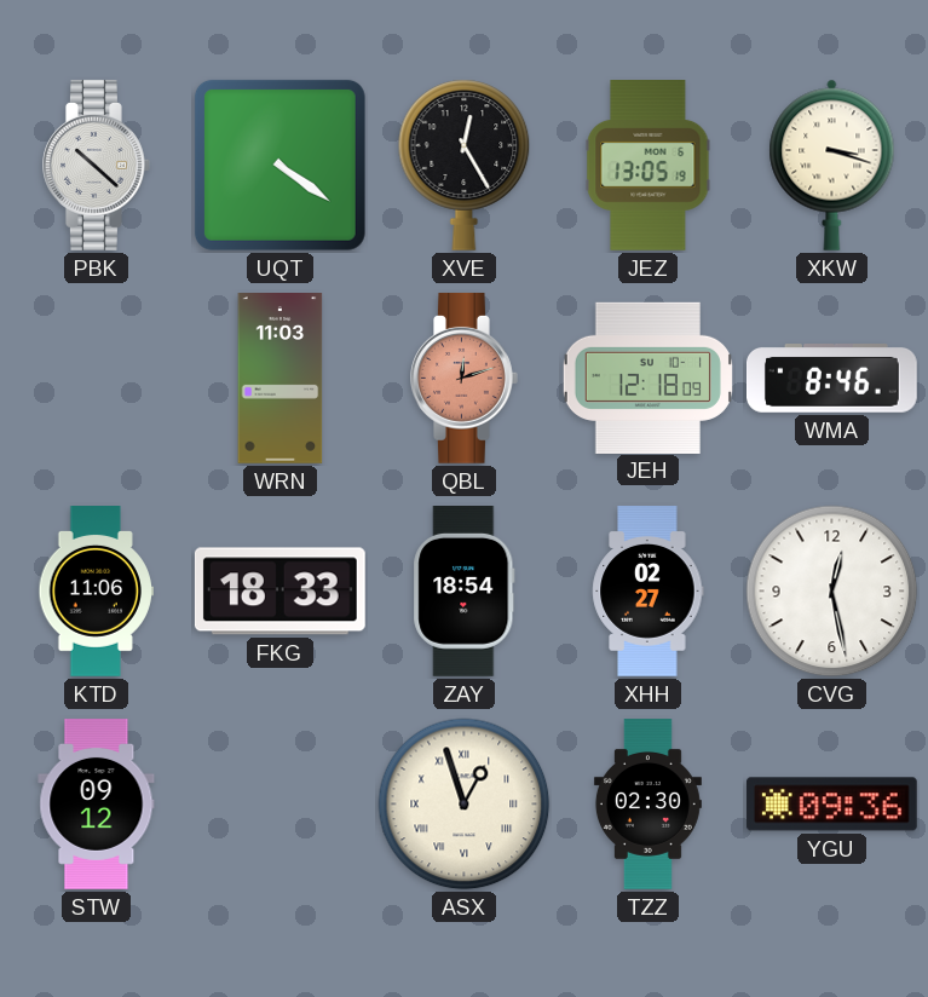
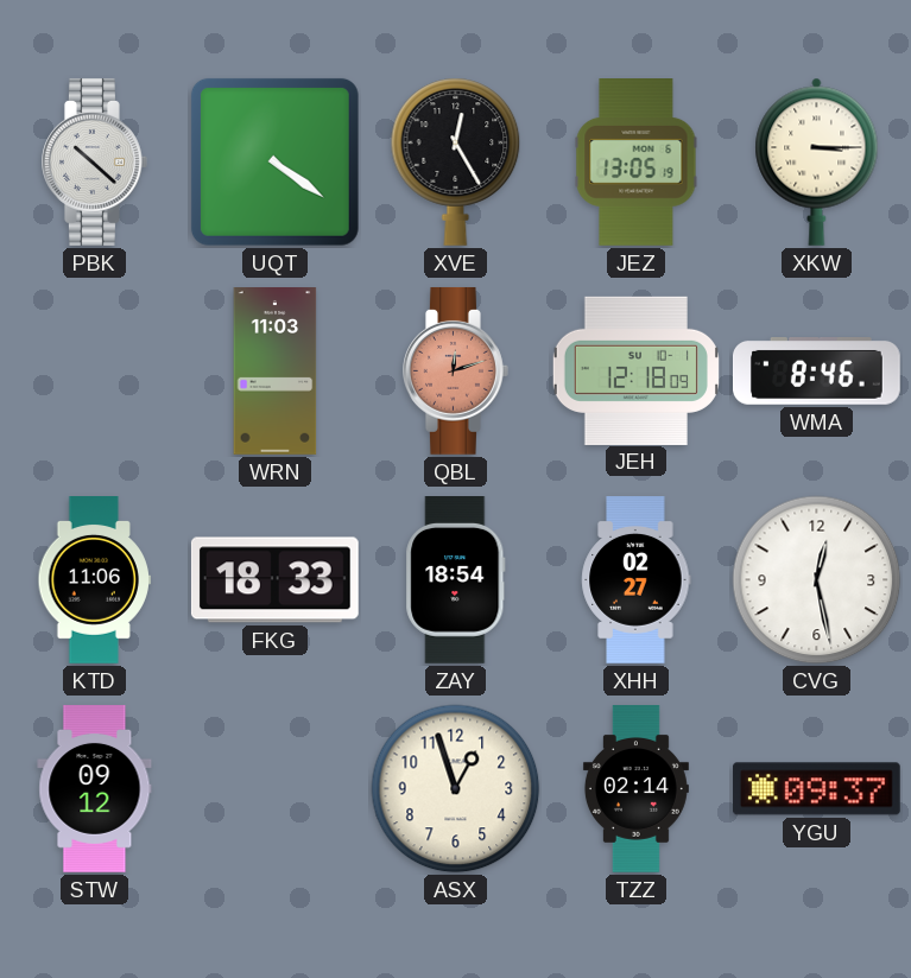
XKW: 3:18 -> 3:15 (817, 161)
ASX numerals: Roman -> Arabic (456, 789)
TZZ: 02:30 -> 02:14 (635, 789)
YGU: 09:36 -> 09:37 (816, 789)
